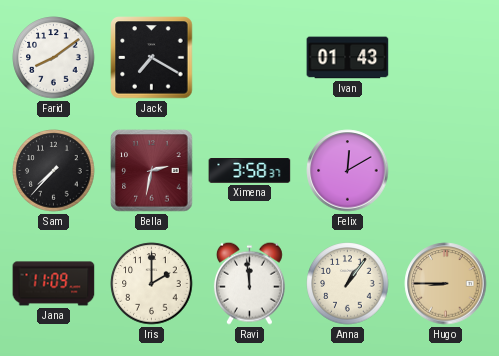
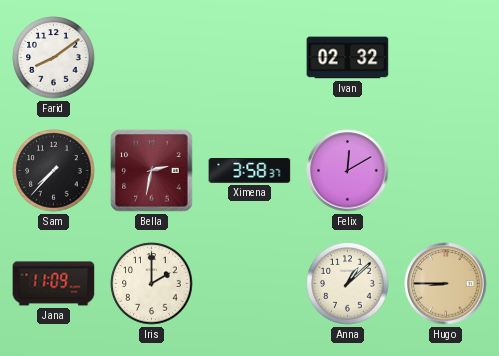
Jack: 7:20 -> none (152, 58)
Ivan: 01:43 -> 02:32 (348, 58)
Ravi: 11:59 -> none (249, 283)
Anna: 1:06 -> 1:08 (348, 284)
